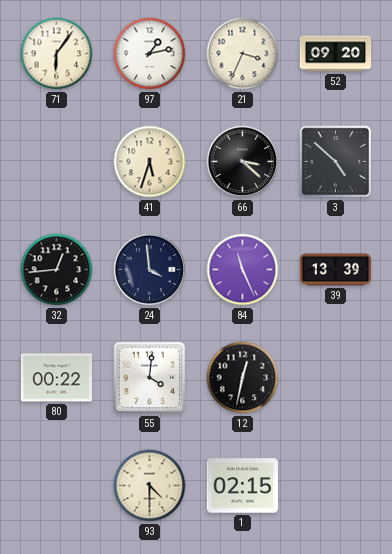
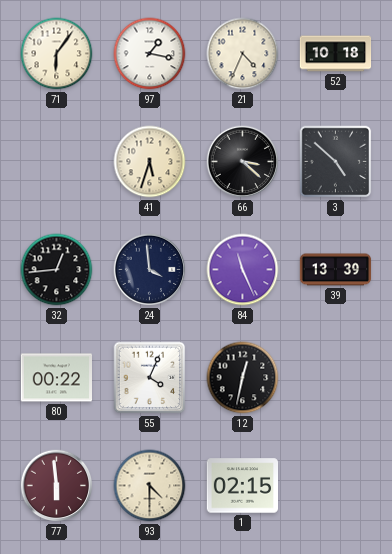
97: 1:13 -> 1:17 (150, 54)
21: 3:34 -> 4:34 (243, 54)
52: 09:20 -> 10:18 (336, 54)
55: 4:01 -> 4:04 (150, 378)
77: none -> 5:59 (57, 486)
